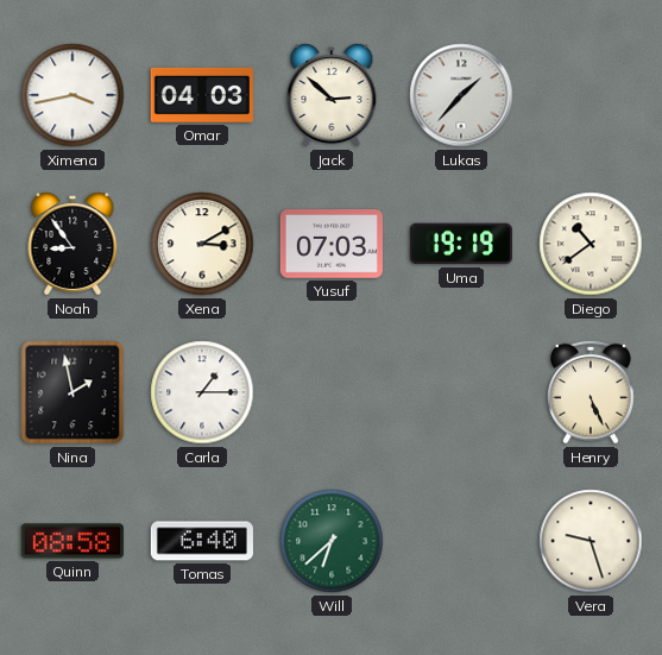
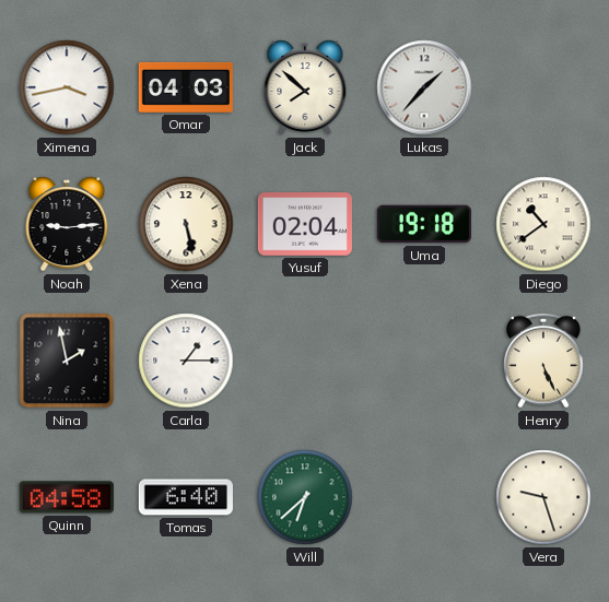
Jack: 2:52 -> 7:52 (305, 87)
Noah: 8:54 -> 9:14 (67, 224)
Xena: 3:10 -> 5:28 (186, 224)
Yusuf: 07:03 -> 02:04 (305, 224)
Uma: 19:19 -> 19:18 (424, 224)
Quinn: 08:58 -> 04:58 (67, 497)
